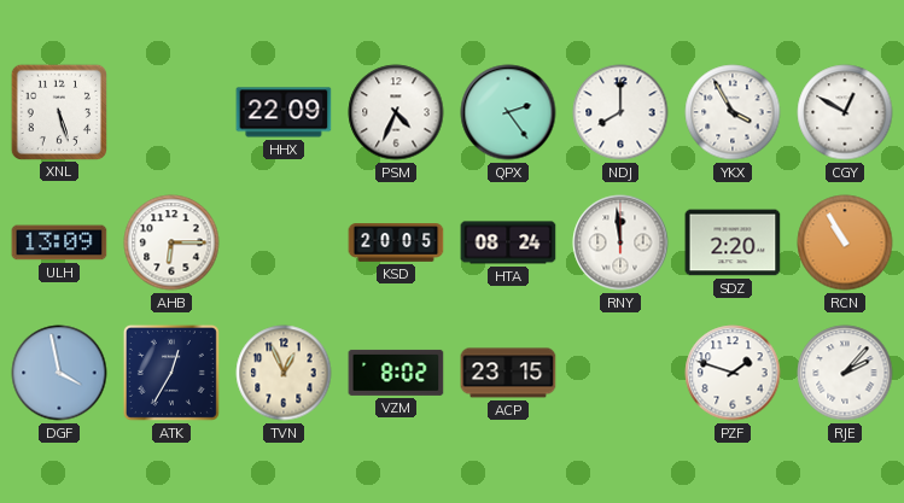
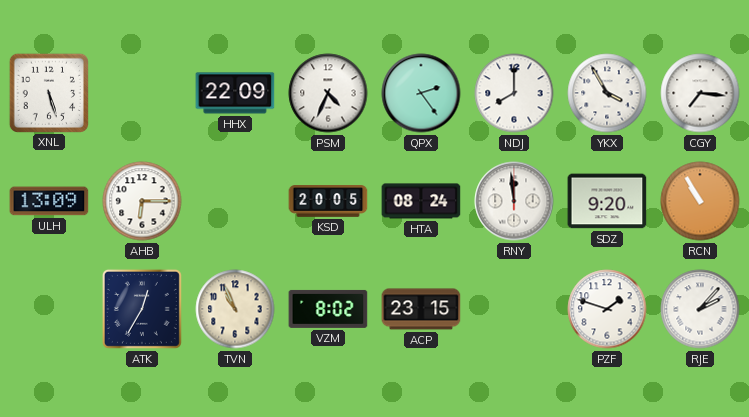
CGY: 12:50 -> 7:16 (700, 93)
SDZ: 2:20 -> 9:20 (607, 201)
DGF: 3:58 -> none (59, 373)
TVN: 12:56 -> 10:56 (235, 309)
